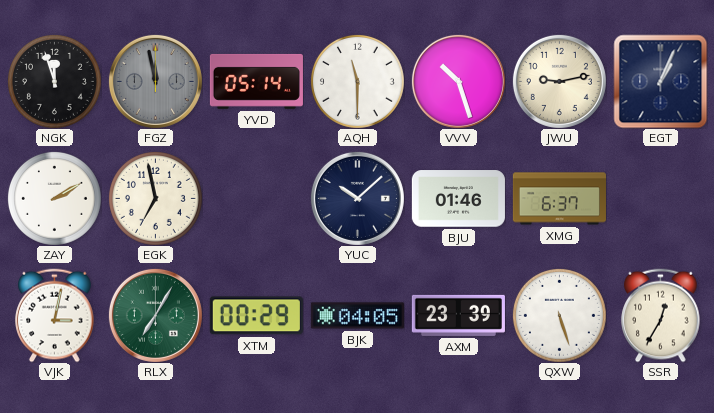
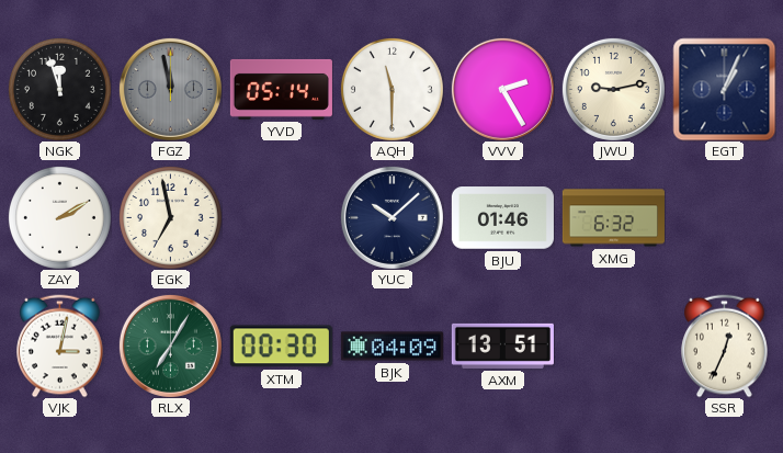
VVV: 10:27 -> 2:25 (502, 89)
XMG: 6:37 -> 6:32 (613, 218)
XTM: 00:29 -> 00:30 (281, 347)
BJK: 04:05 -> 04:09 (392, 347)
AXM: 23:39 -> 13:51 (502, 346)
QXW: 5:27 -> none (559, 315)
SSR: 12:35 -> 12:34 (725, 346)
